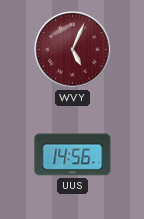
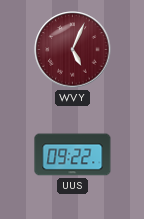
UUS: 14:56 -> 09:22 (73, 155)
